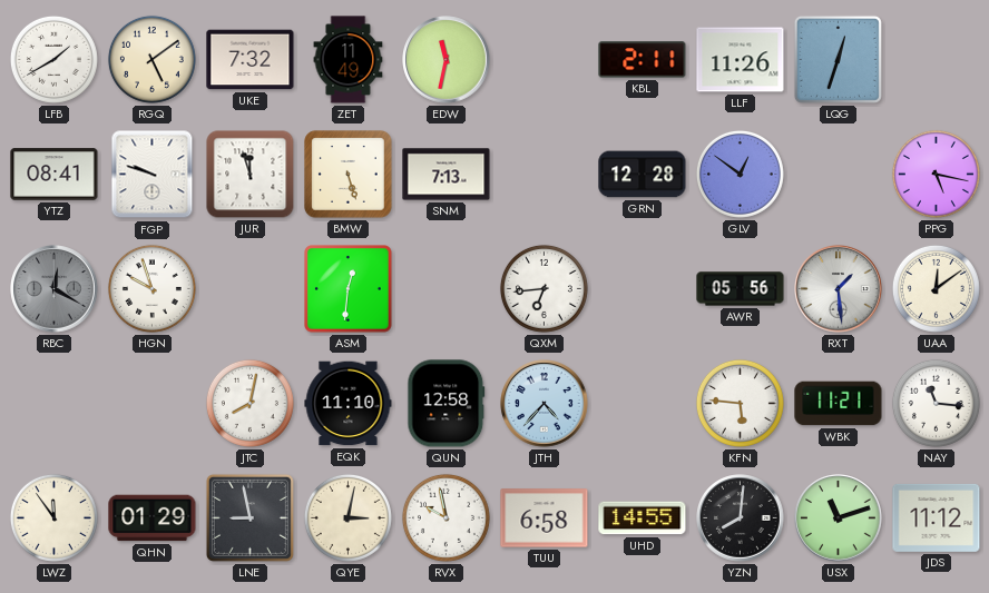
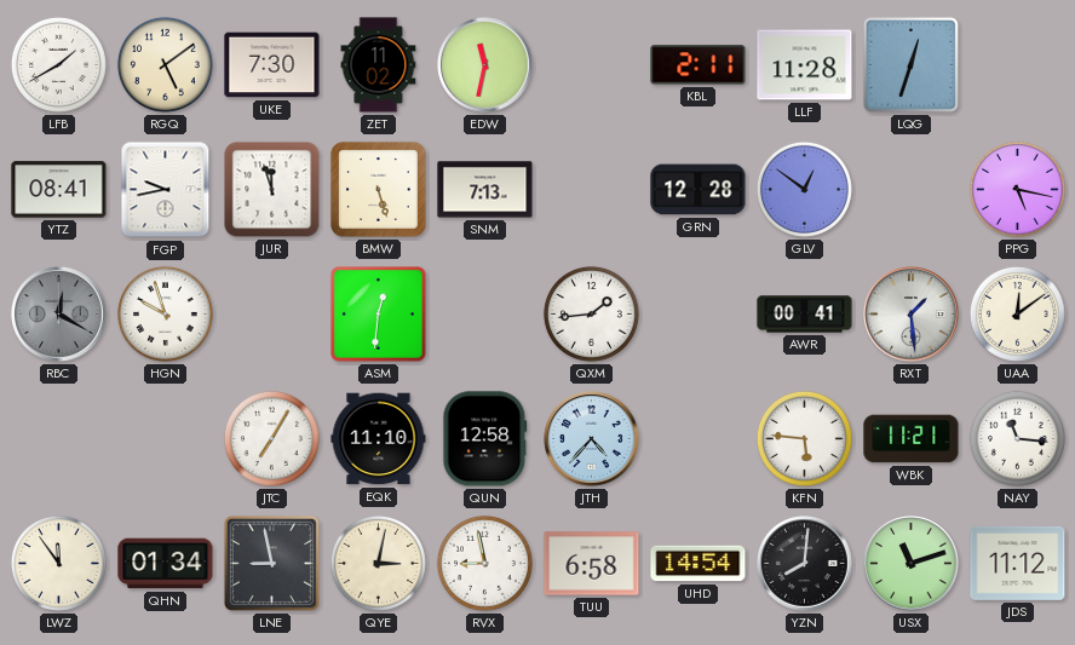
UKE: 7:32 -> 7:30 (272, 65)
ZET: 11:49 -> 11:02 (379, 65)
LLF: 11:26 -> 11:28 (805, 65)
FGP: 9:48 -> 9:43 (166, 190)
QXM: 6:44 -> 1:44 (591, 313)
AWR: 05:56 -> 00:41 (805, 315)
JTC: 8:02 -> 7:05 (271, 438)
QHN: 01:29 -> 01:34 (166, 564)
RVX: 9:58 -> 8:58 (484, 563)
UHD: 14:55 -> 14:54 (699, 564)
